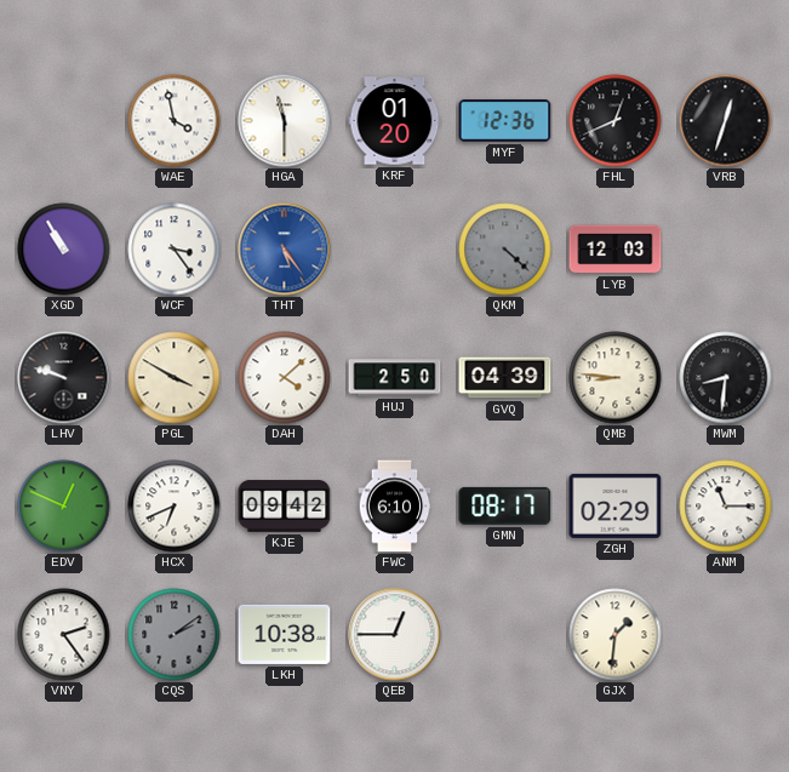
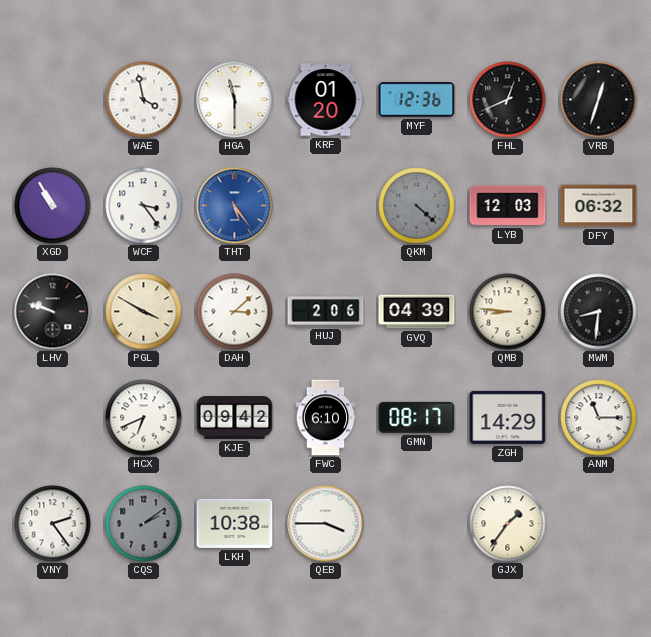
DFY: none -> 06:32 (599, 206)
DAH: 4:08 -> 3:08 (235, 312)
HUJ: 2:50 -> 2:06 (326, 312)
EDV: 12:49 -> none (64, 507)
ZGH: 02:29 -> 14:29 (508, 417)
QEB: 12:45 -> 3:45 (326, 524)
GJX: 1:31 -> 1:36 (508, 524)
